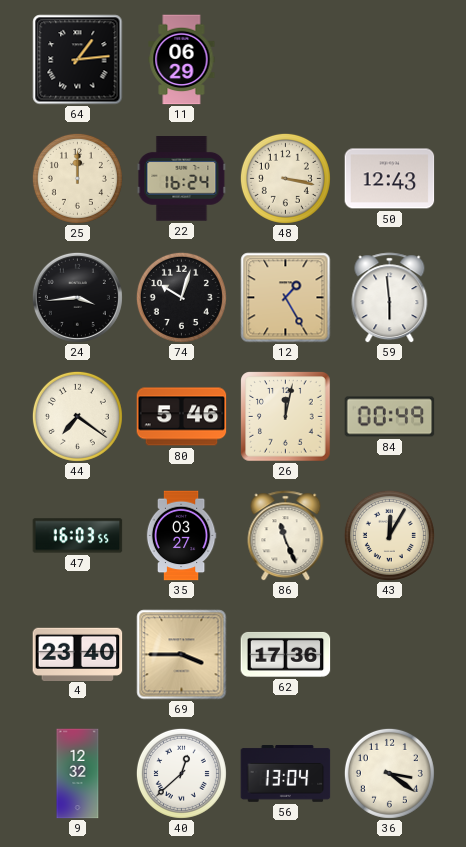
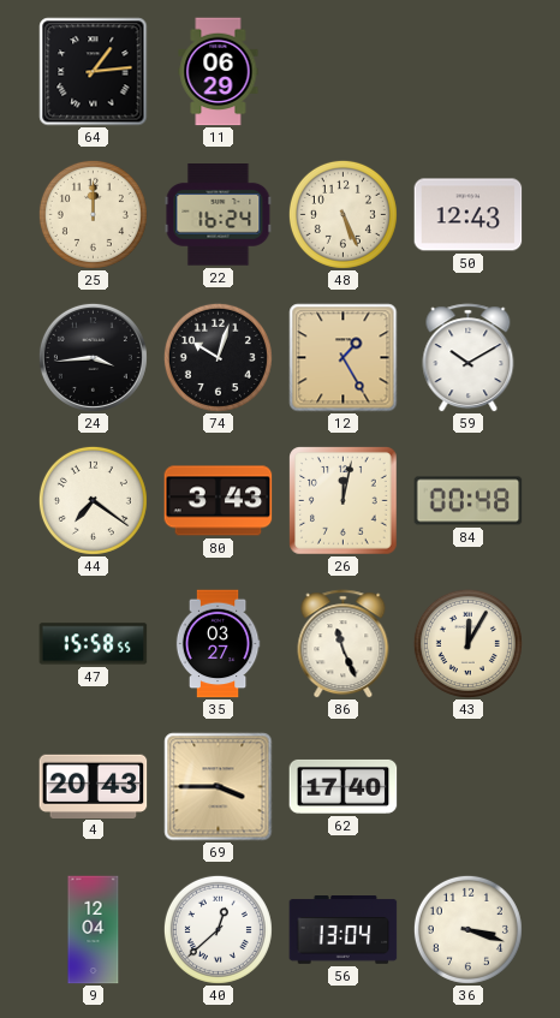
48: 3:17 -> 5:26 (342, 214)
59: 5:59 -> 10:10 (469, 358)
80: 5:46 -> 3:43 (219, 501)
84: 00:49 -> 00:48 (469, 501)
47: 16:03 -> 15:58 (94, 644)
4: 23:40 -> 20:43 (94, 786)
62: 17:36 -> 17:40 (344, 786)
9: 12:32 -> 12:04 (94, 930)
36: 3:21 -> 3:18 (467, 929)
